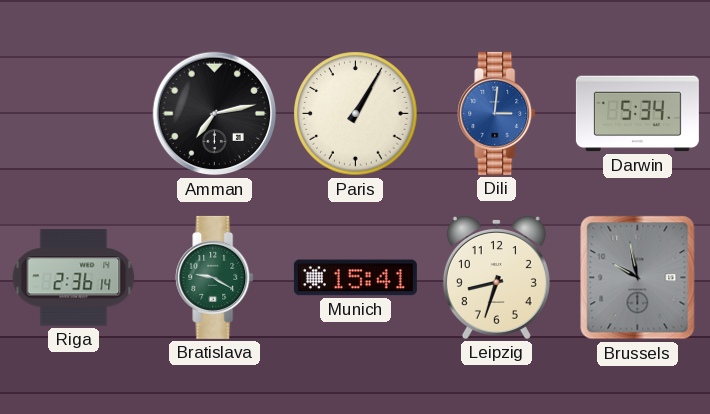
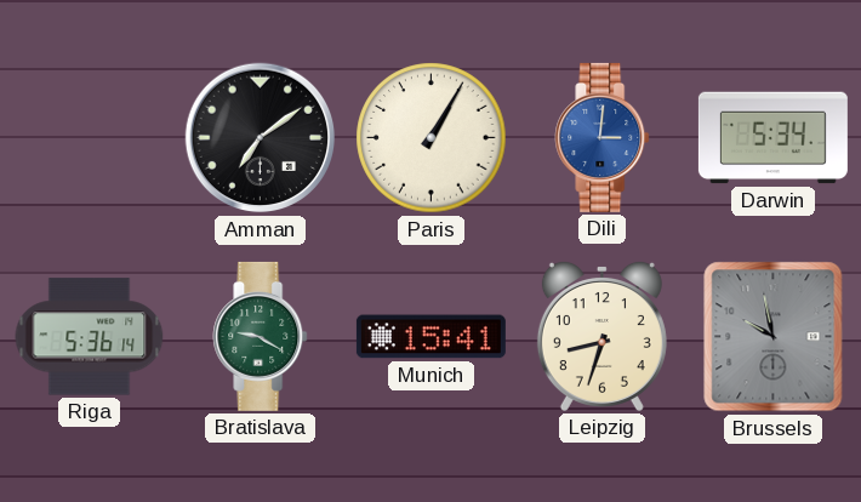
Amman: 7:13 -> 7:09 (261, 138)
Riga: 2:36 -> 5:36 (90, 337)
